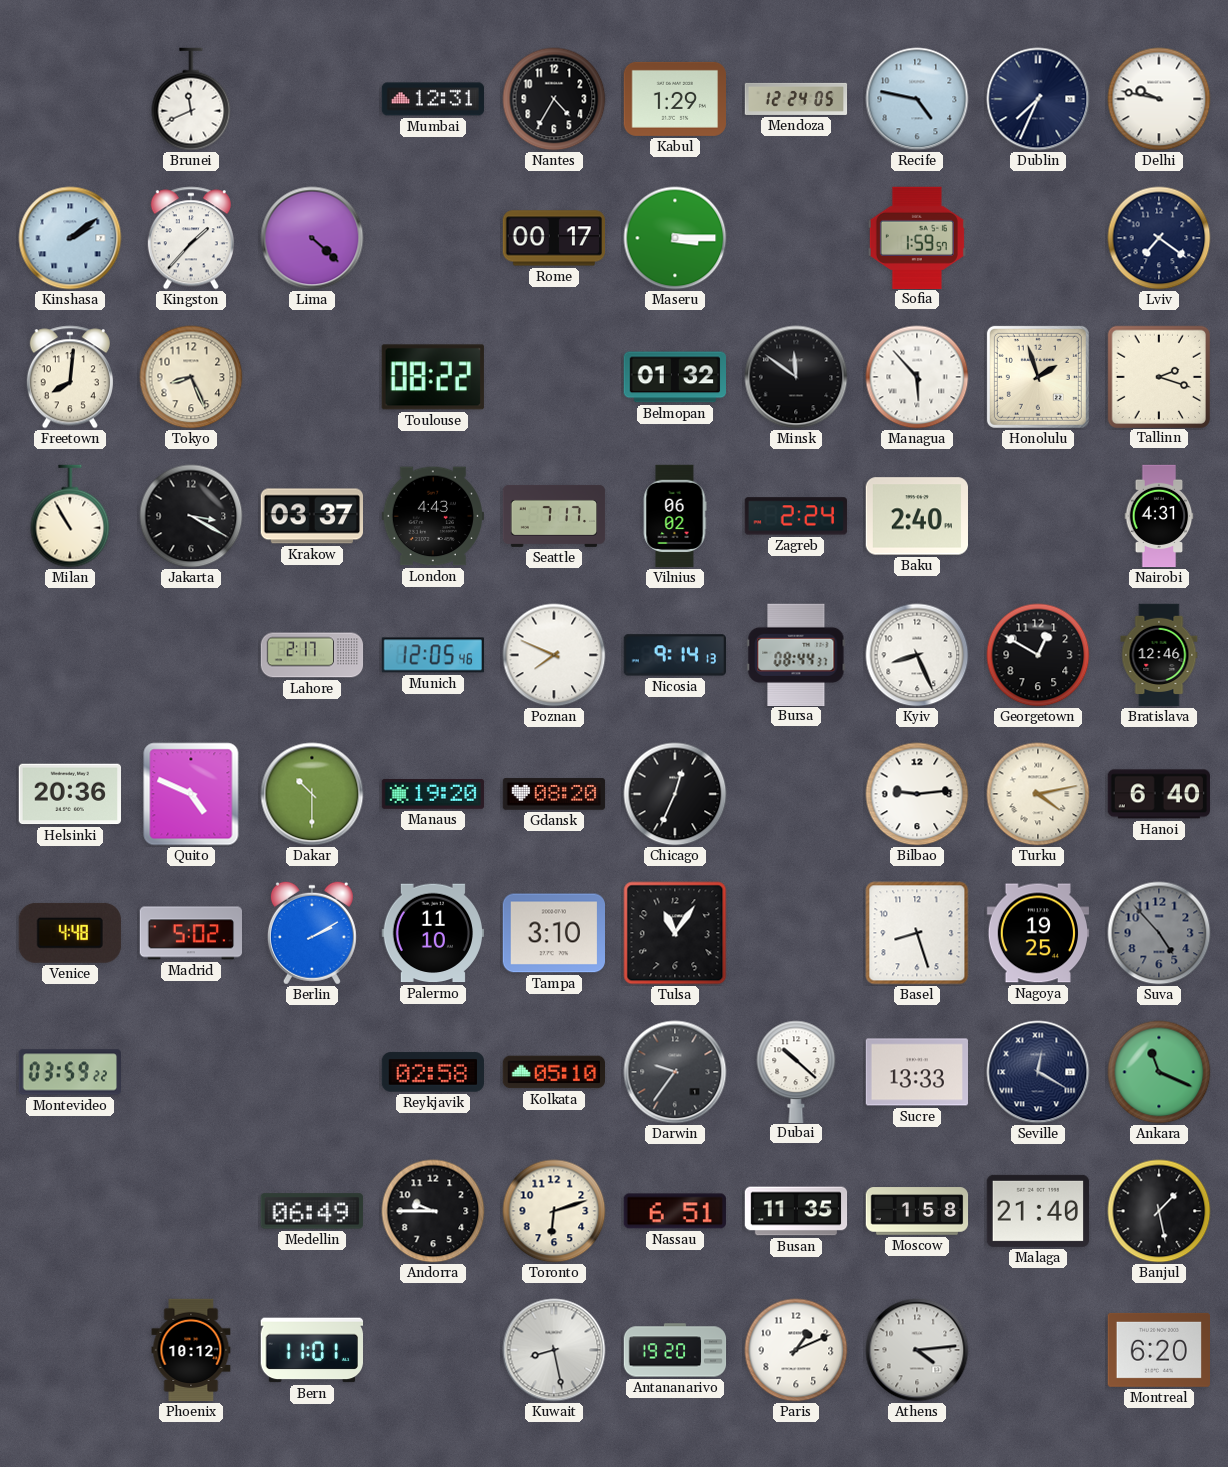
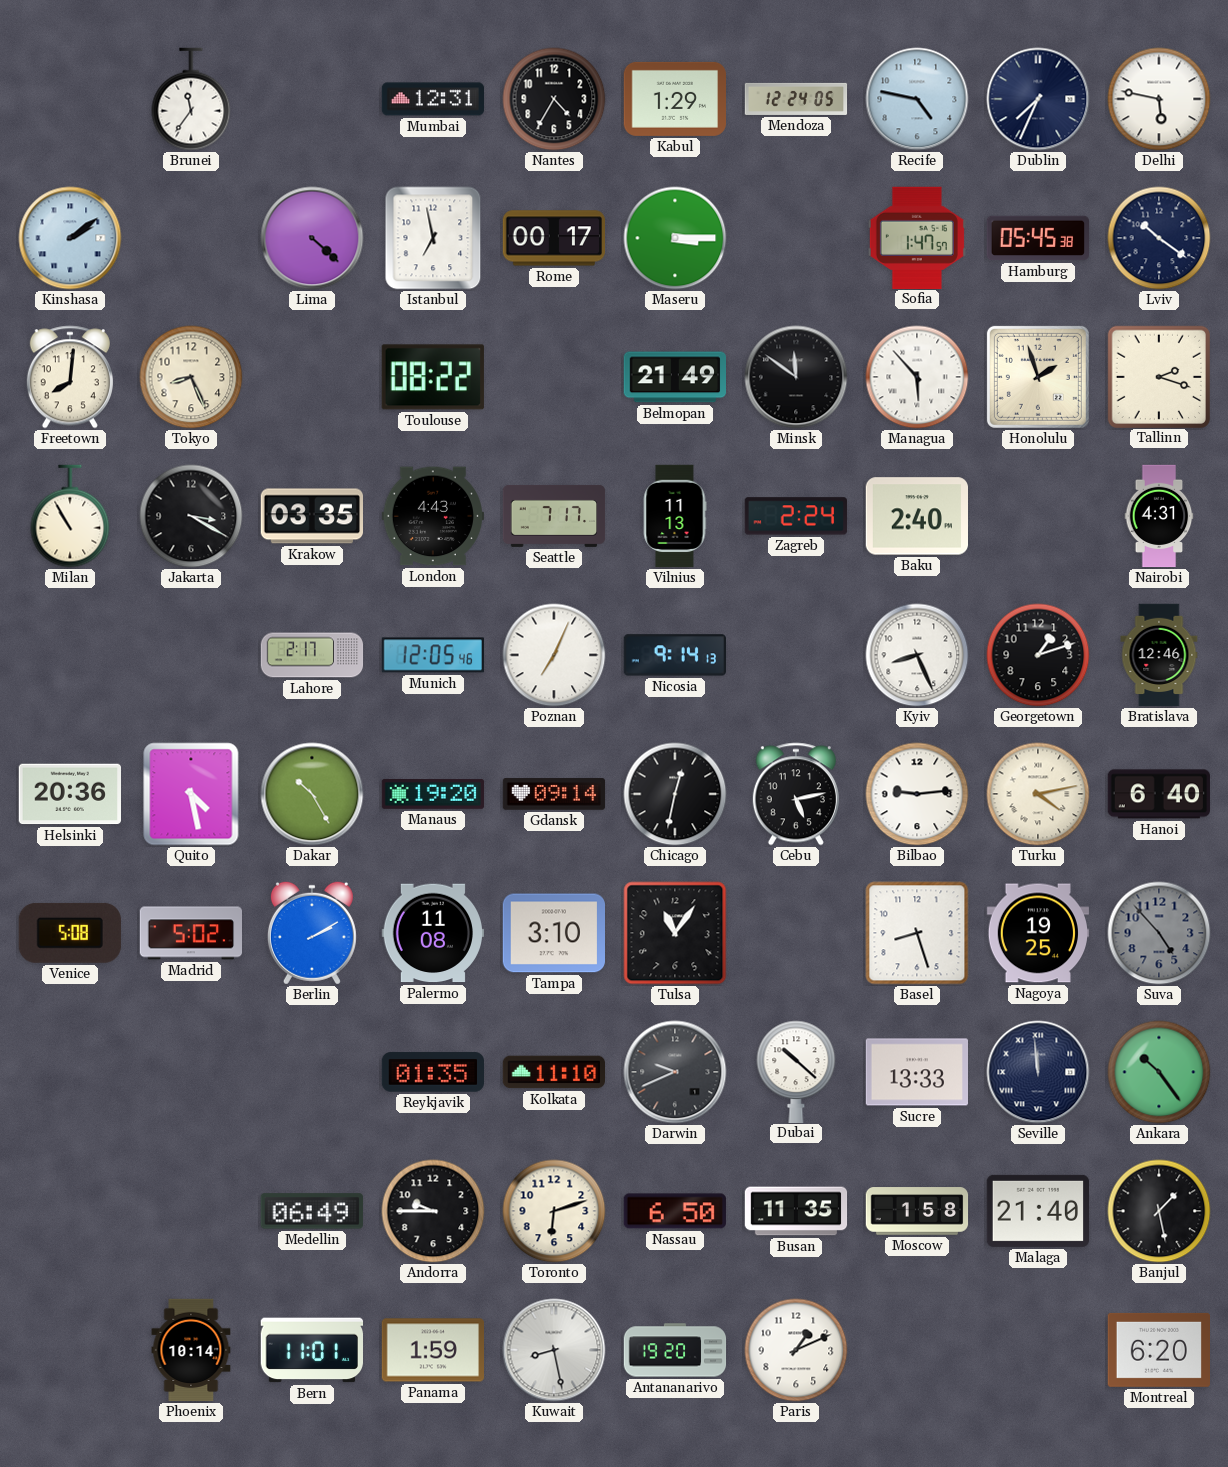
Brunei: 11:41 -> 11:36 (191, 99)
Delhi: 9:47 -> 5:47 (1159, 99)
Kingston: 1:37 -> none (191, 238)
Istanbul: none -> 6:58 (433, 238)
Sofia: 1:59 -> 1:47 (917, 237)
Hamburg: none -> 05:45 (1038, 238)
Lviv: 7:21 -> 10:21 (1159, 238)
Belmopan: 01:32 -> 21:49 (674, 377)
Krakow: 03:37 -> 03:35 (311, 516)
Vilnius: 06:02 -> 11:13 (675, 516)
Poznan: 7:49 -> 7:04 (554, 655)
Bursa: 08:44 -> none (796, 654)
Georgetown: 12:50 -> 1:12 (1038, 655)
Quito: 4:49 -> 4:28 (191, 794)
Dakar: 10:30 -> 10:25 (312, 794)
Gdansk: 08:20 -> 09:14 (554, 794)
Chicago: 12:34 -> 12:32 (675, 794)
Cebu: none -> 5:13 (796, 794)
Venice: 4:48 -> 5:08 (70, 933)
Palermo: 11:10 -> 11:08 (432, 933)
Montevideo: 03:59 -> none (69, 1072)
Reykjavik: 02:58 -> 01:35 (432, 1072)
Kolkata: 05:10 -> 11:10 (553, 1072)
Darwin: 9:36 -> 9:41 (675, 1072)
Seville: 12:20 -> 11:59 (1038, 1072)
Ankara: 11:19 -> 10:24 (1159, 1072)
Nassau: 6:51 -> 6:50 (675, 1211)
Phoenix: 10:12 -> 10:14 (191, 1350)
Panama: none -> 1:59 (432, 1350)
Athens: 4:14 -> none (917, 1350)
